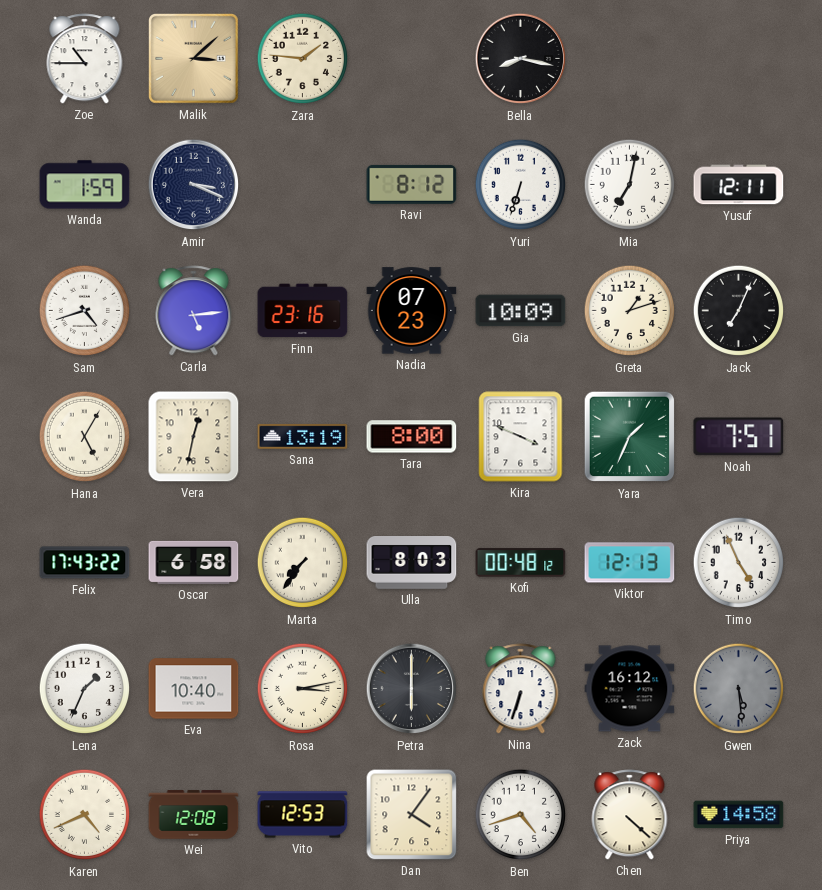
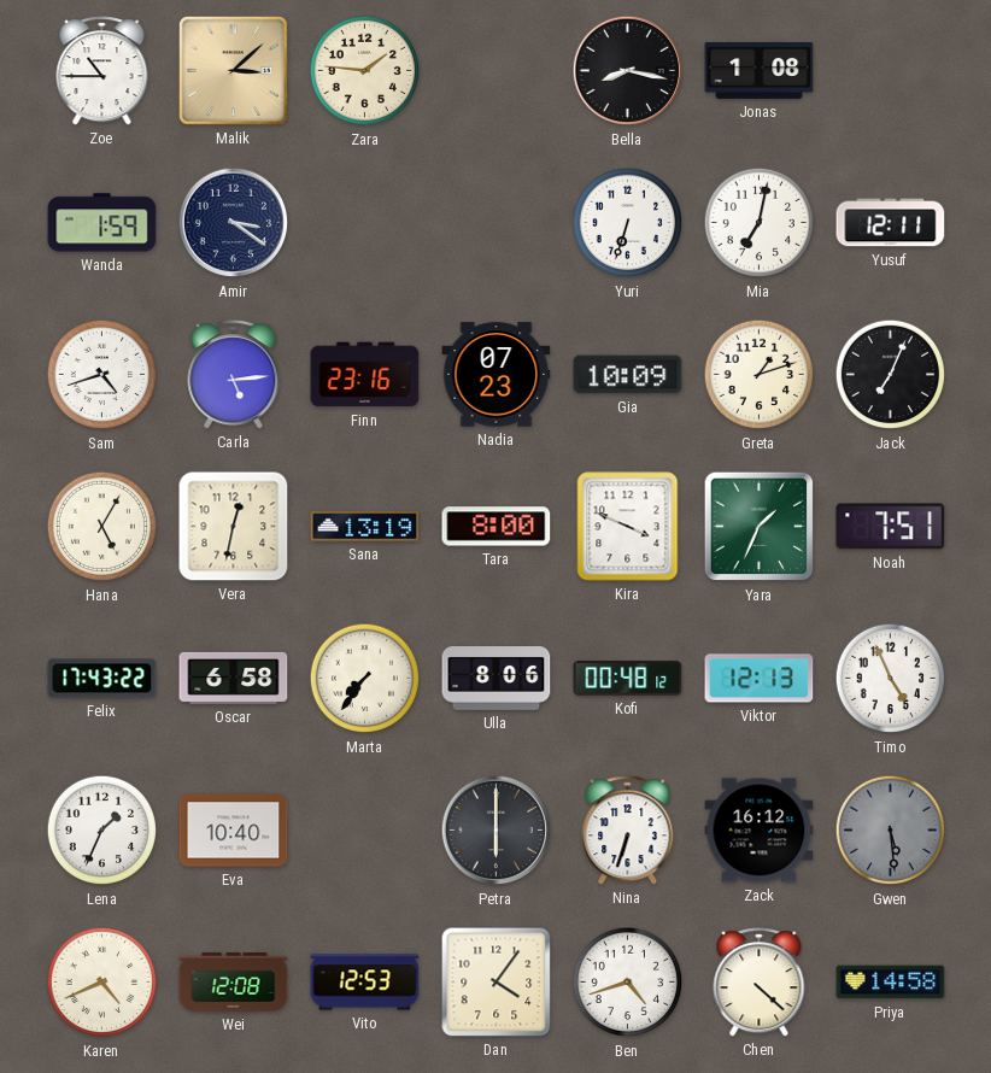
Jonas: none -> 1:08 (760, 70)
Amir: 3:19 -> 3:21 (234, 223)
Ravi: 8:12 -> none (412, 184)
Ulla: 8:03 -> 8:06 (497, 679)
Rosa: 3:13 -> none (303, 689)
